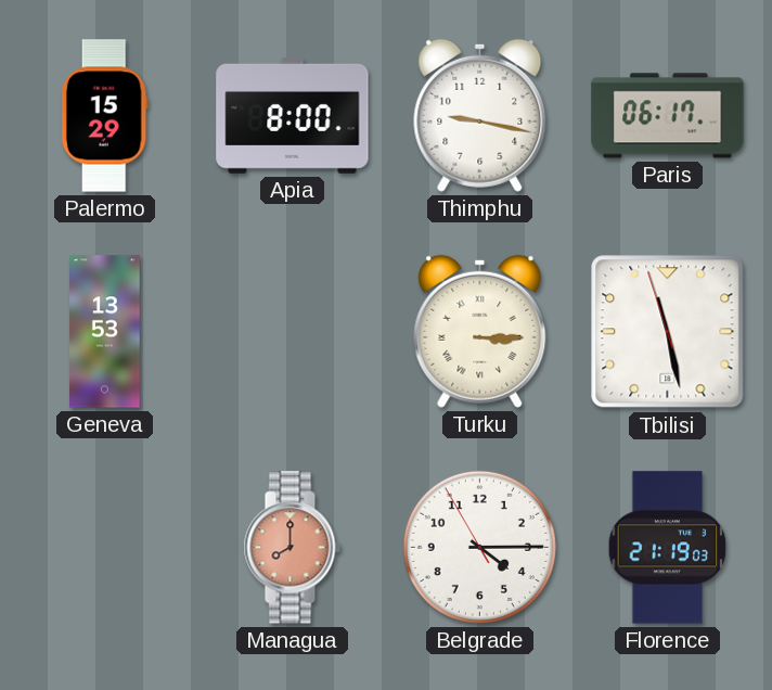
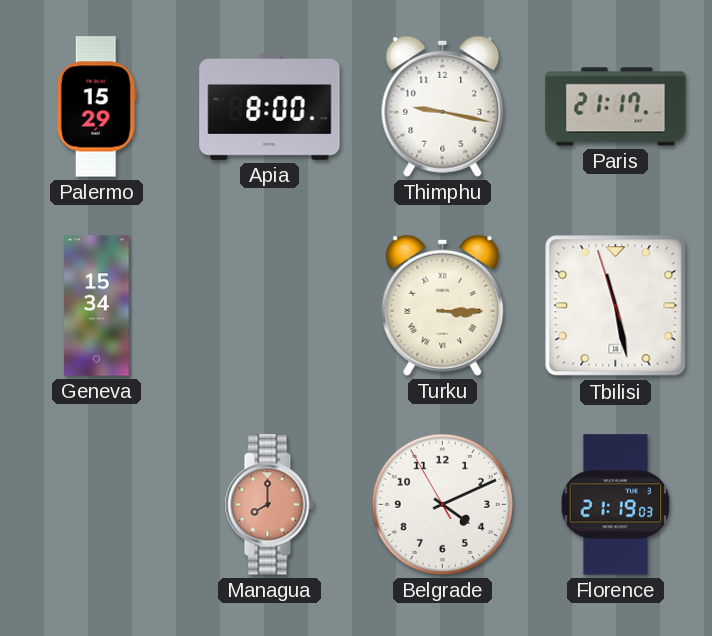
Paris: 06:17 -> 21:17 (616, 107)
Geneva: 13:53 -> 15:34 (97, 306)
Belgrade: 4:14 -> 4:10 (442, 504)
